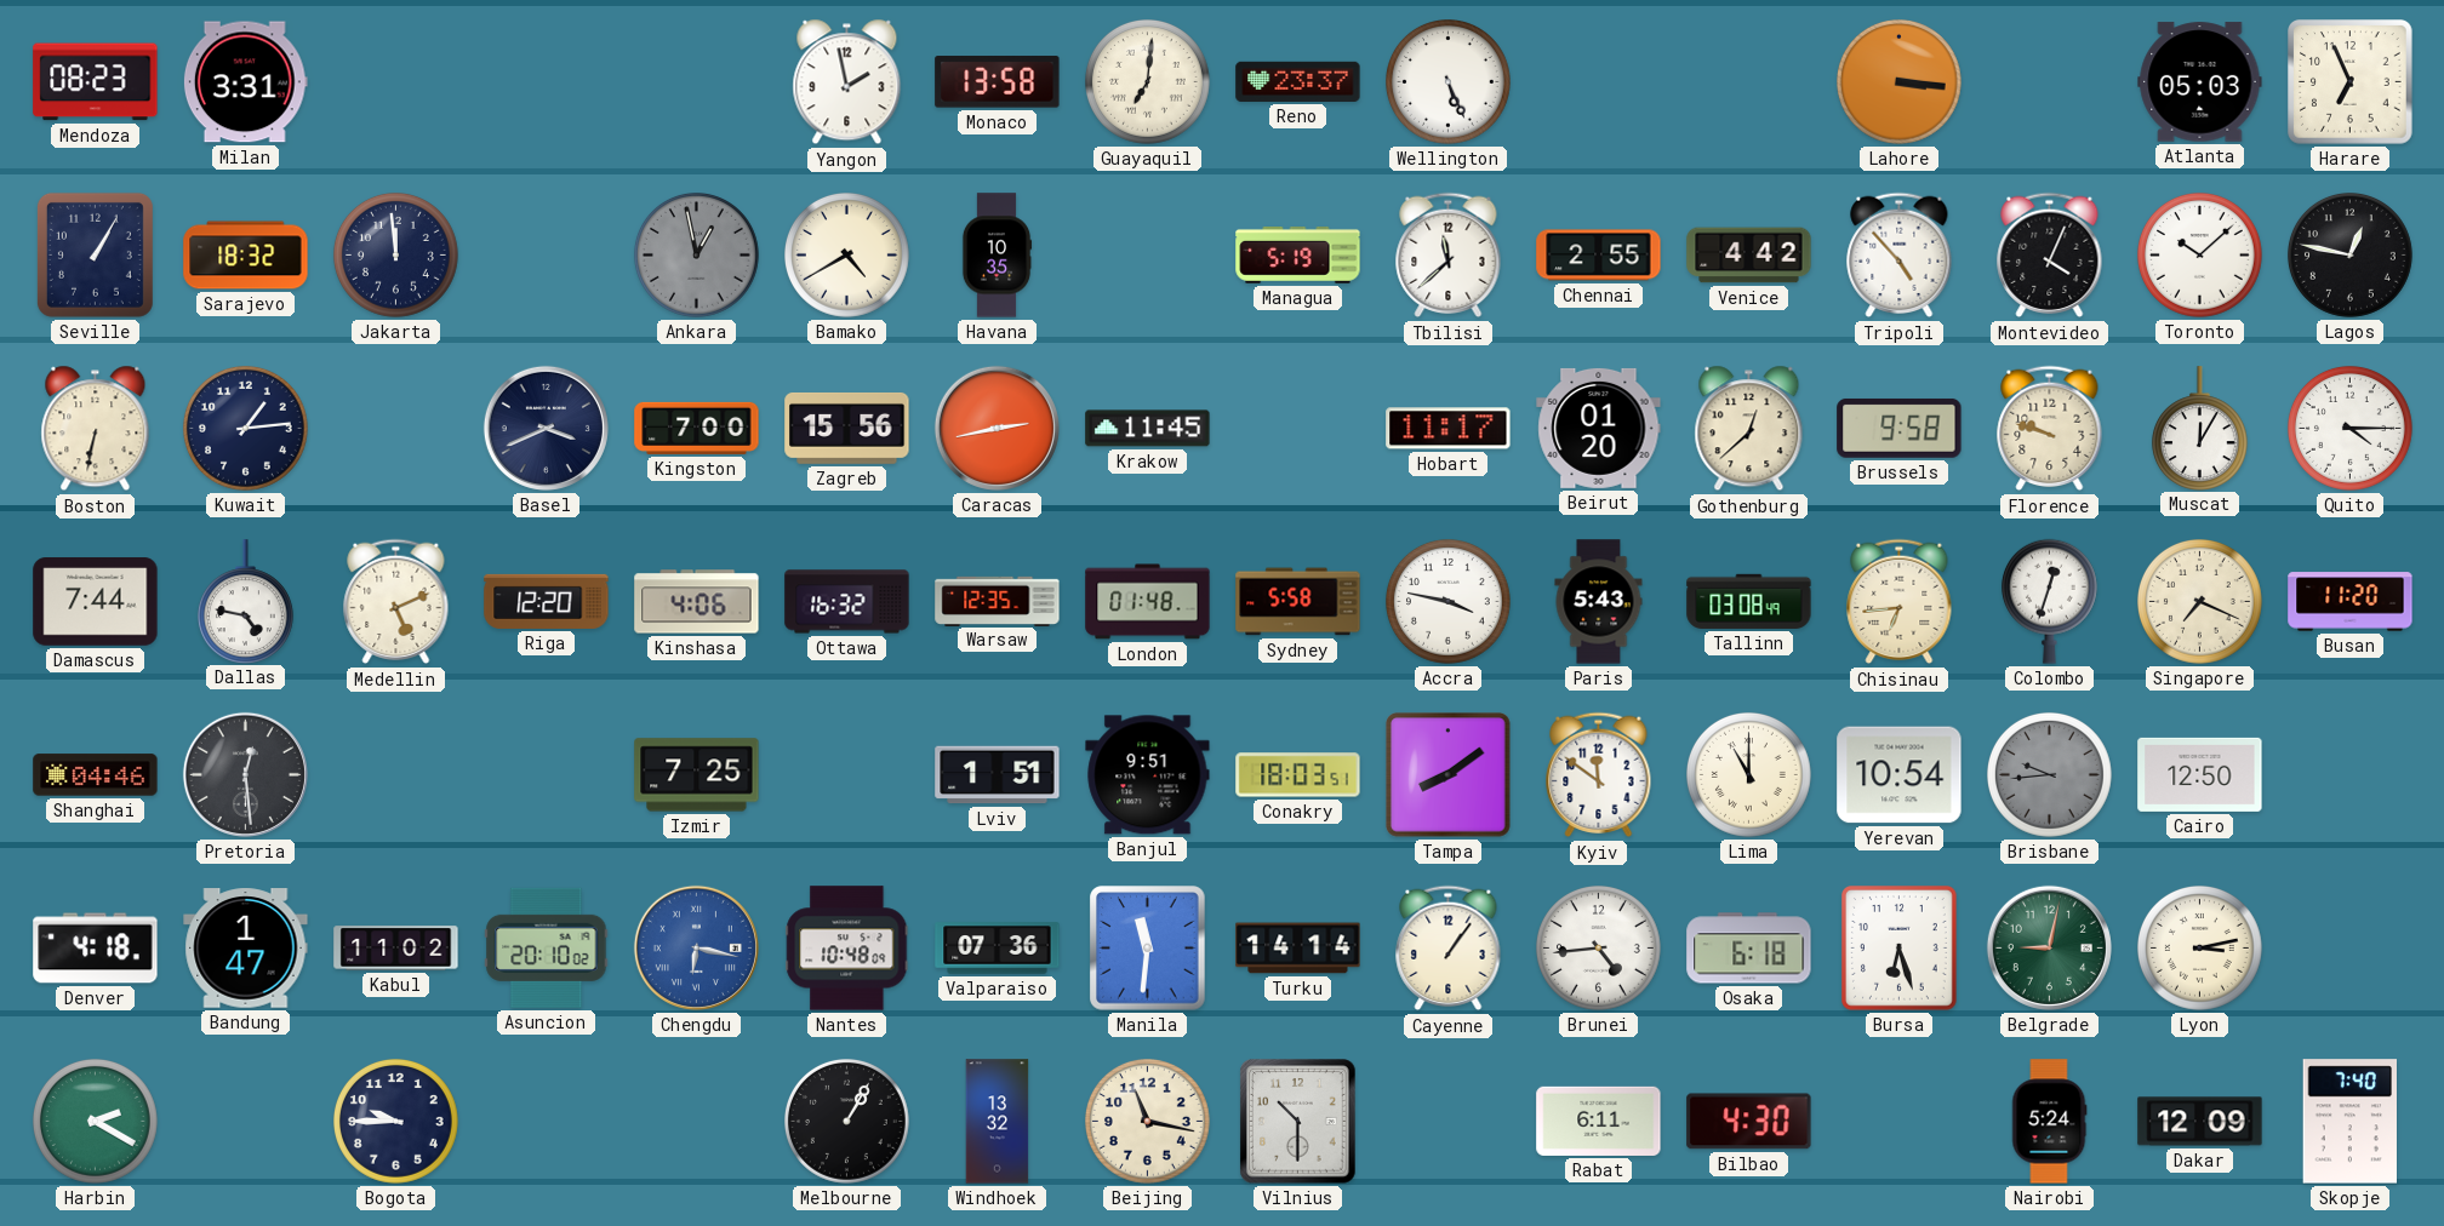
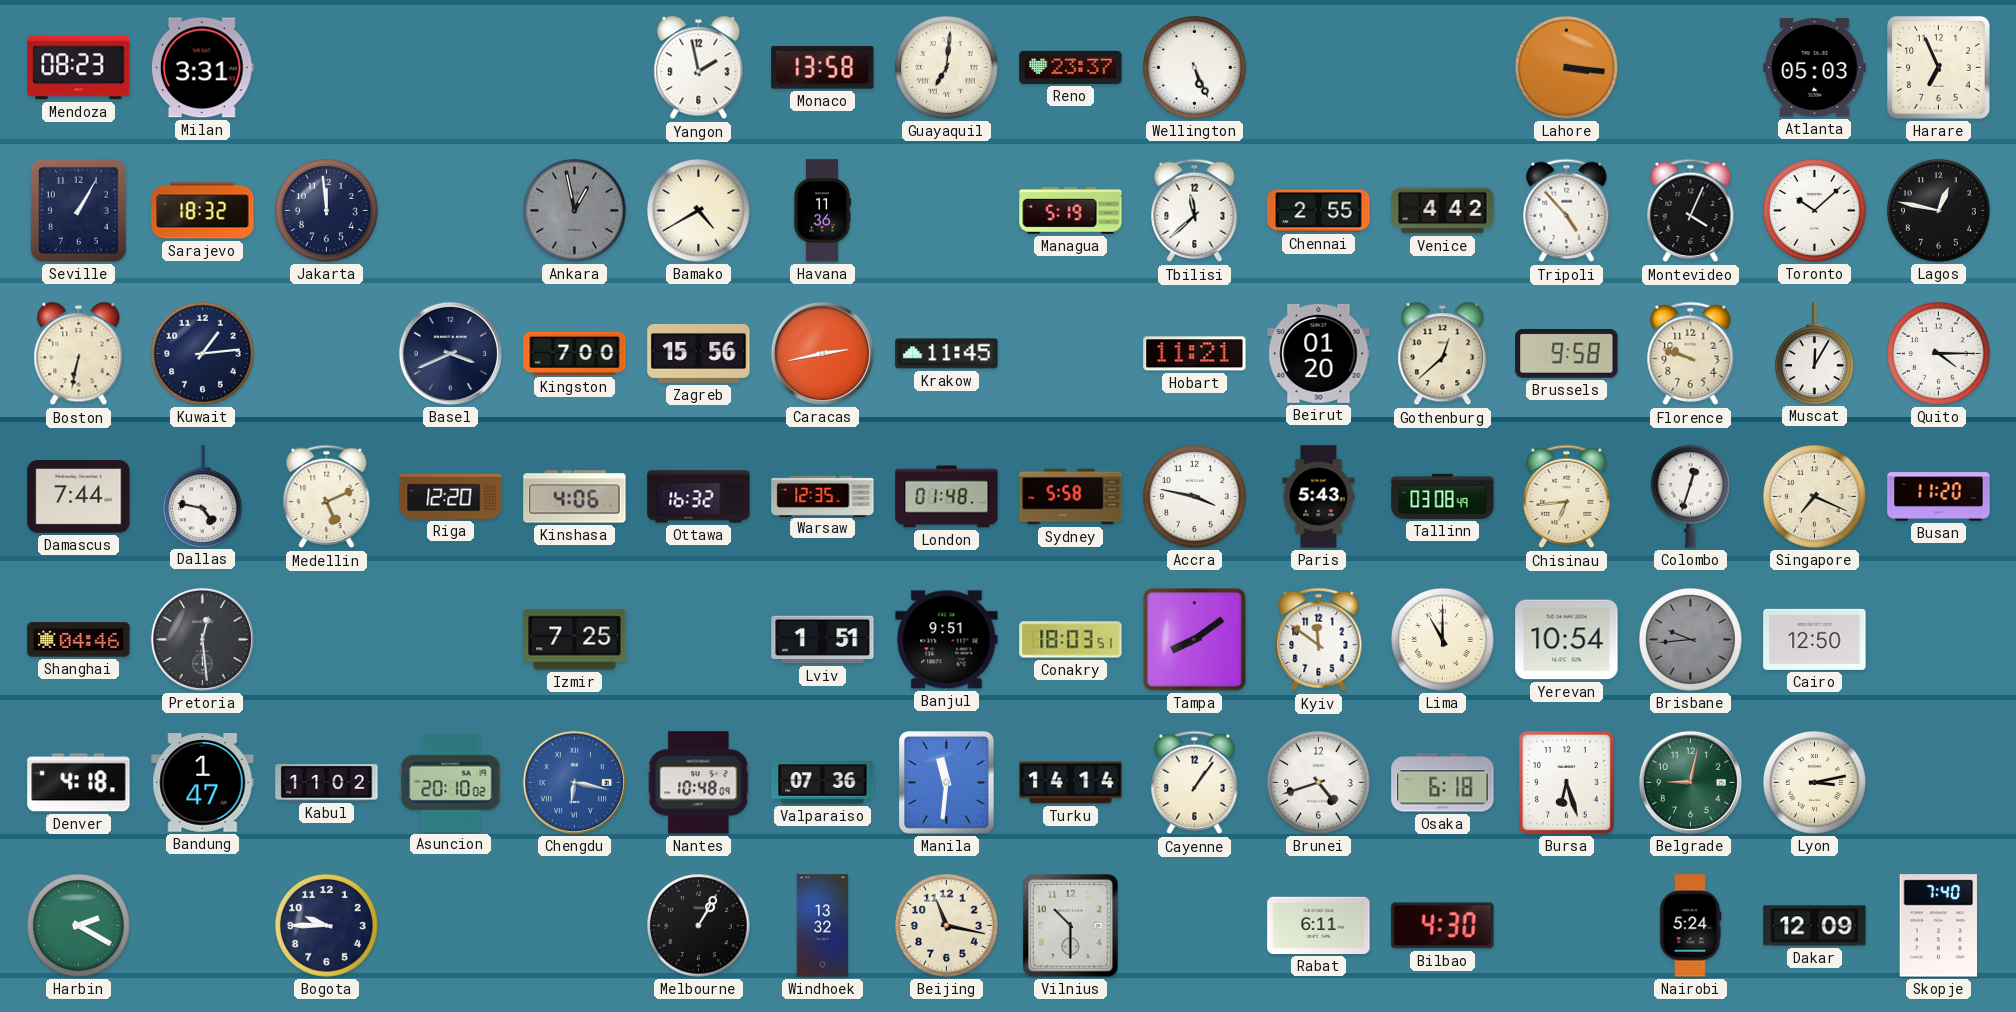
Havana: 10:35 -> 11:36 (822, 211)
Hobart: 11:17 -> 11:21 (1195, 354)
Brunei: 4:44 -> 4:42 (1319, 783)
